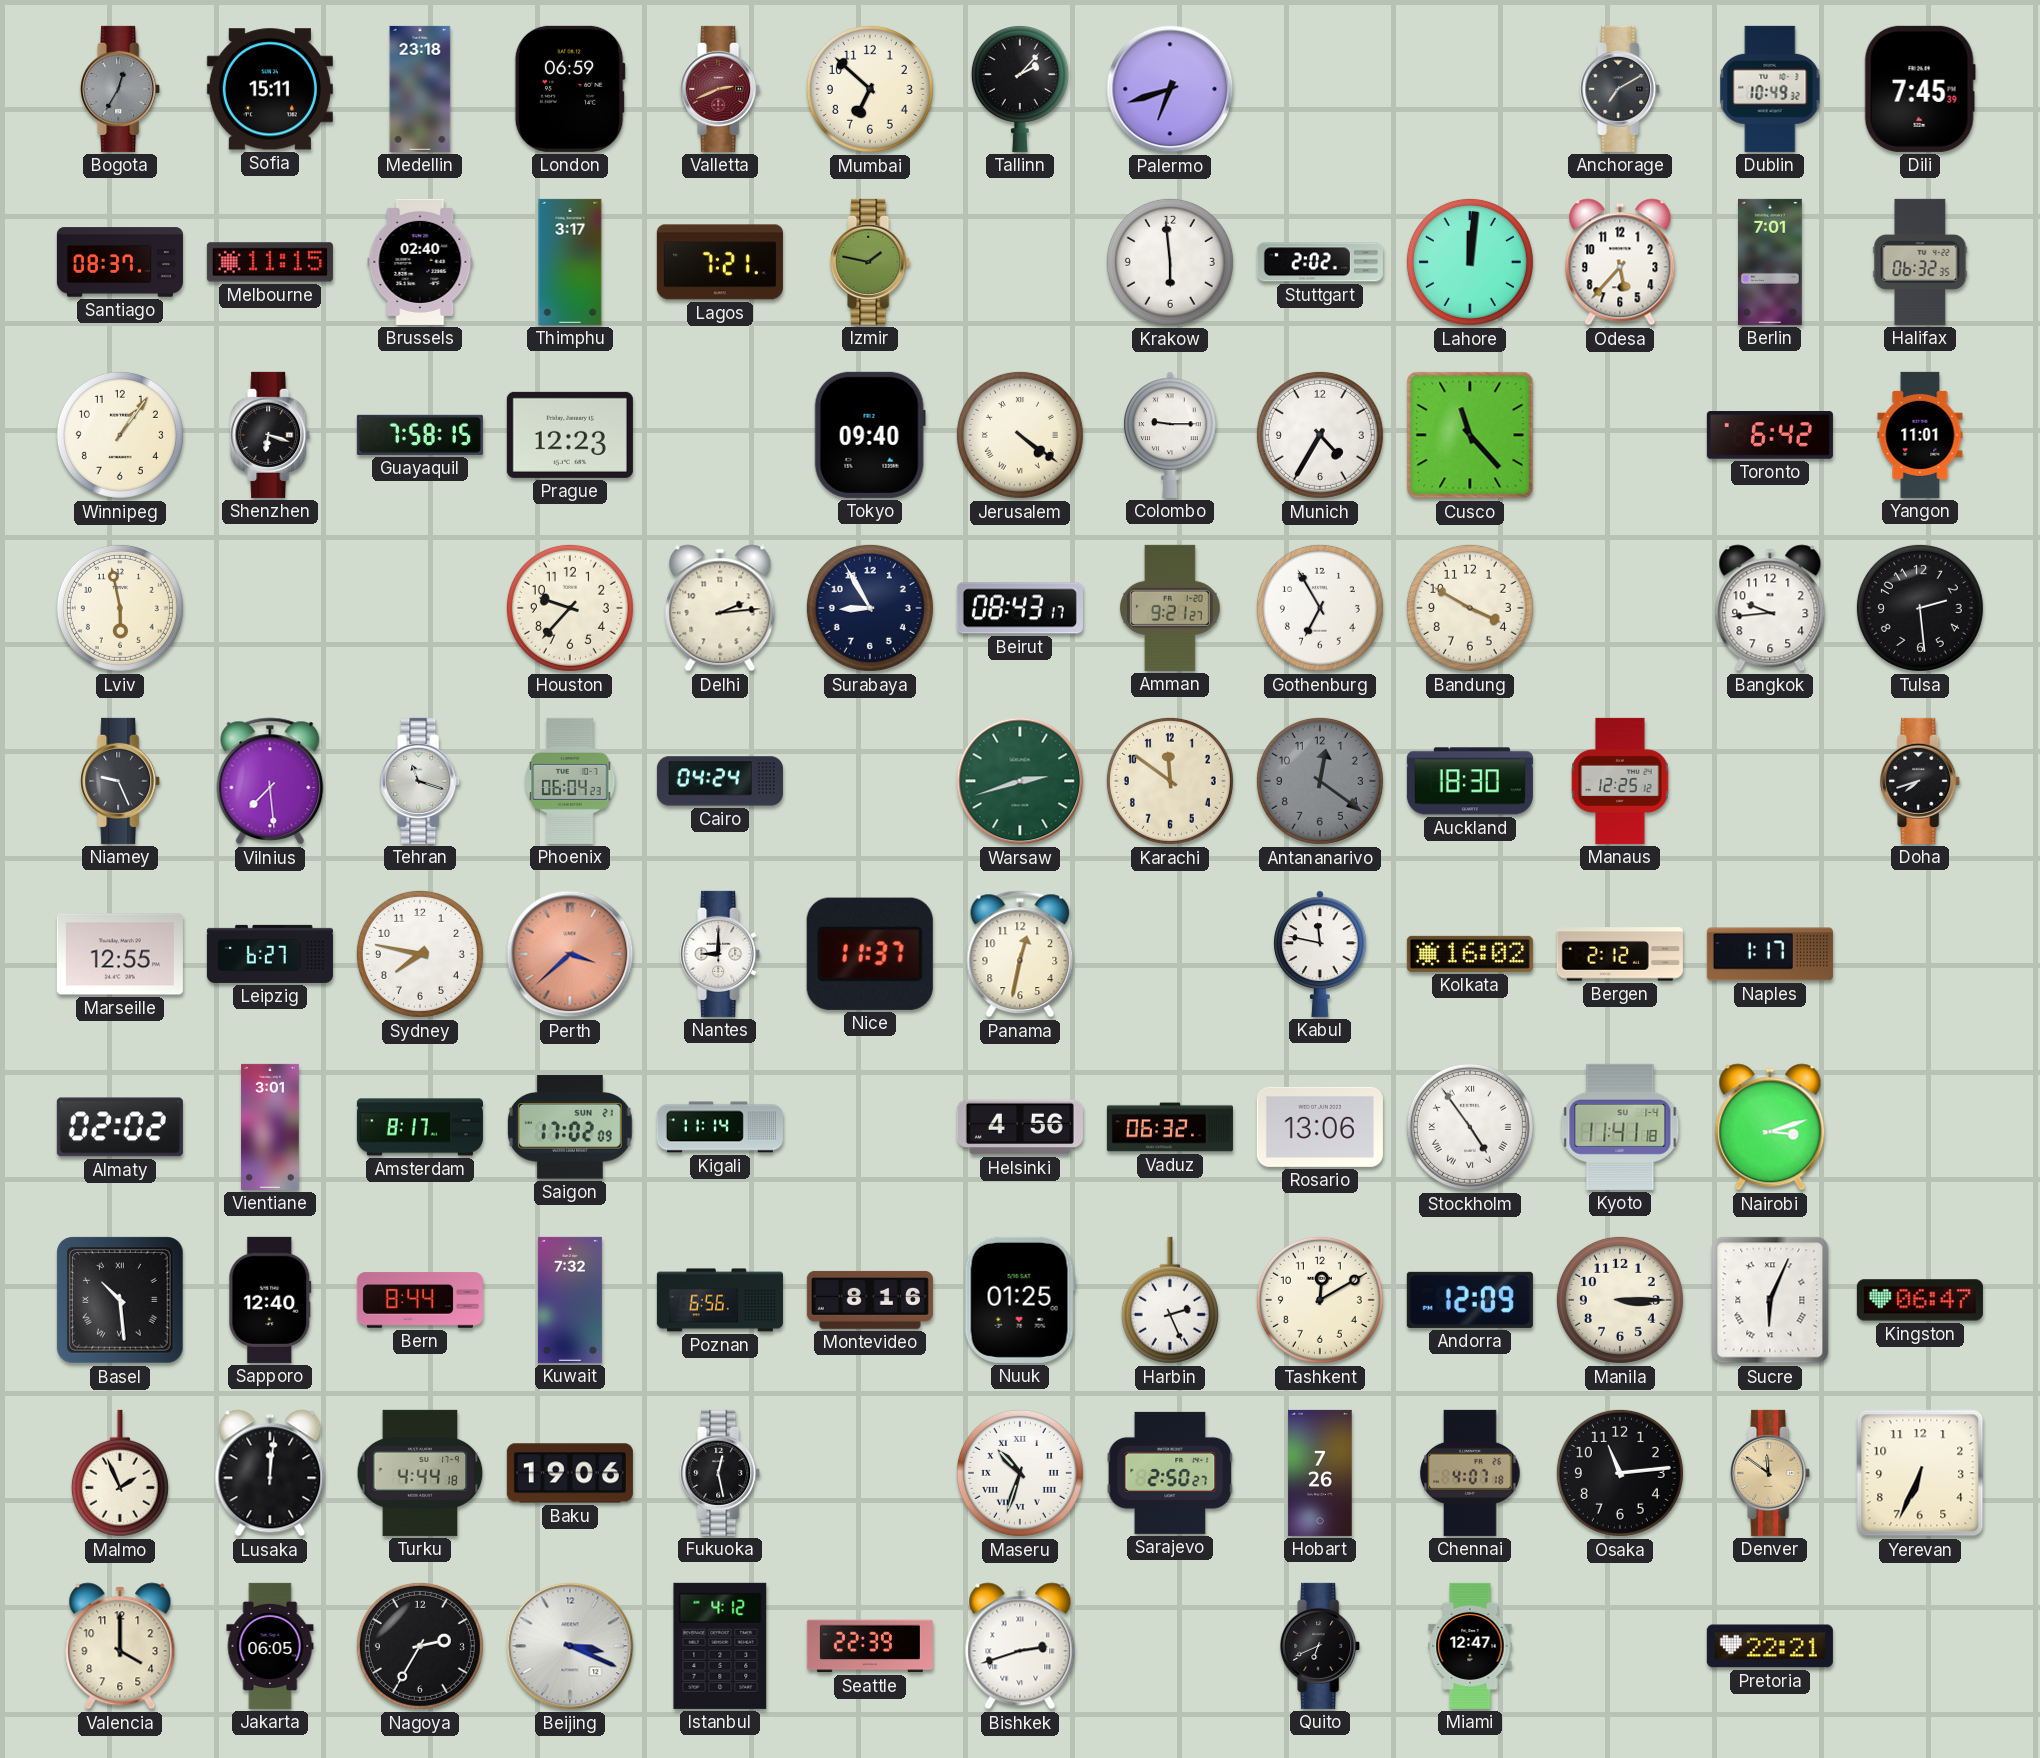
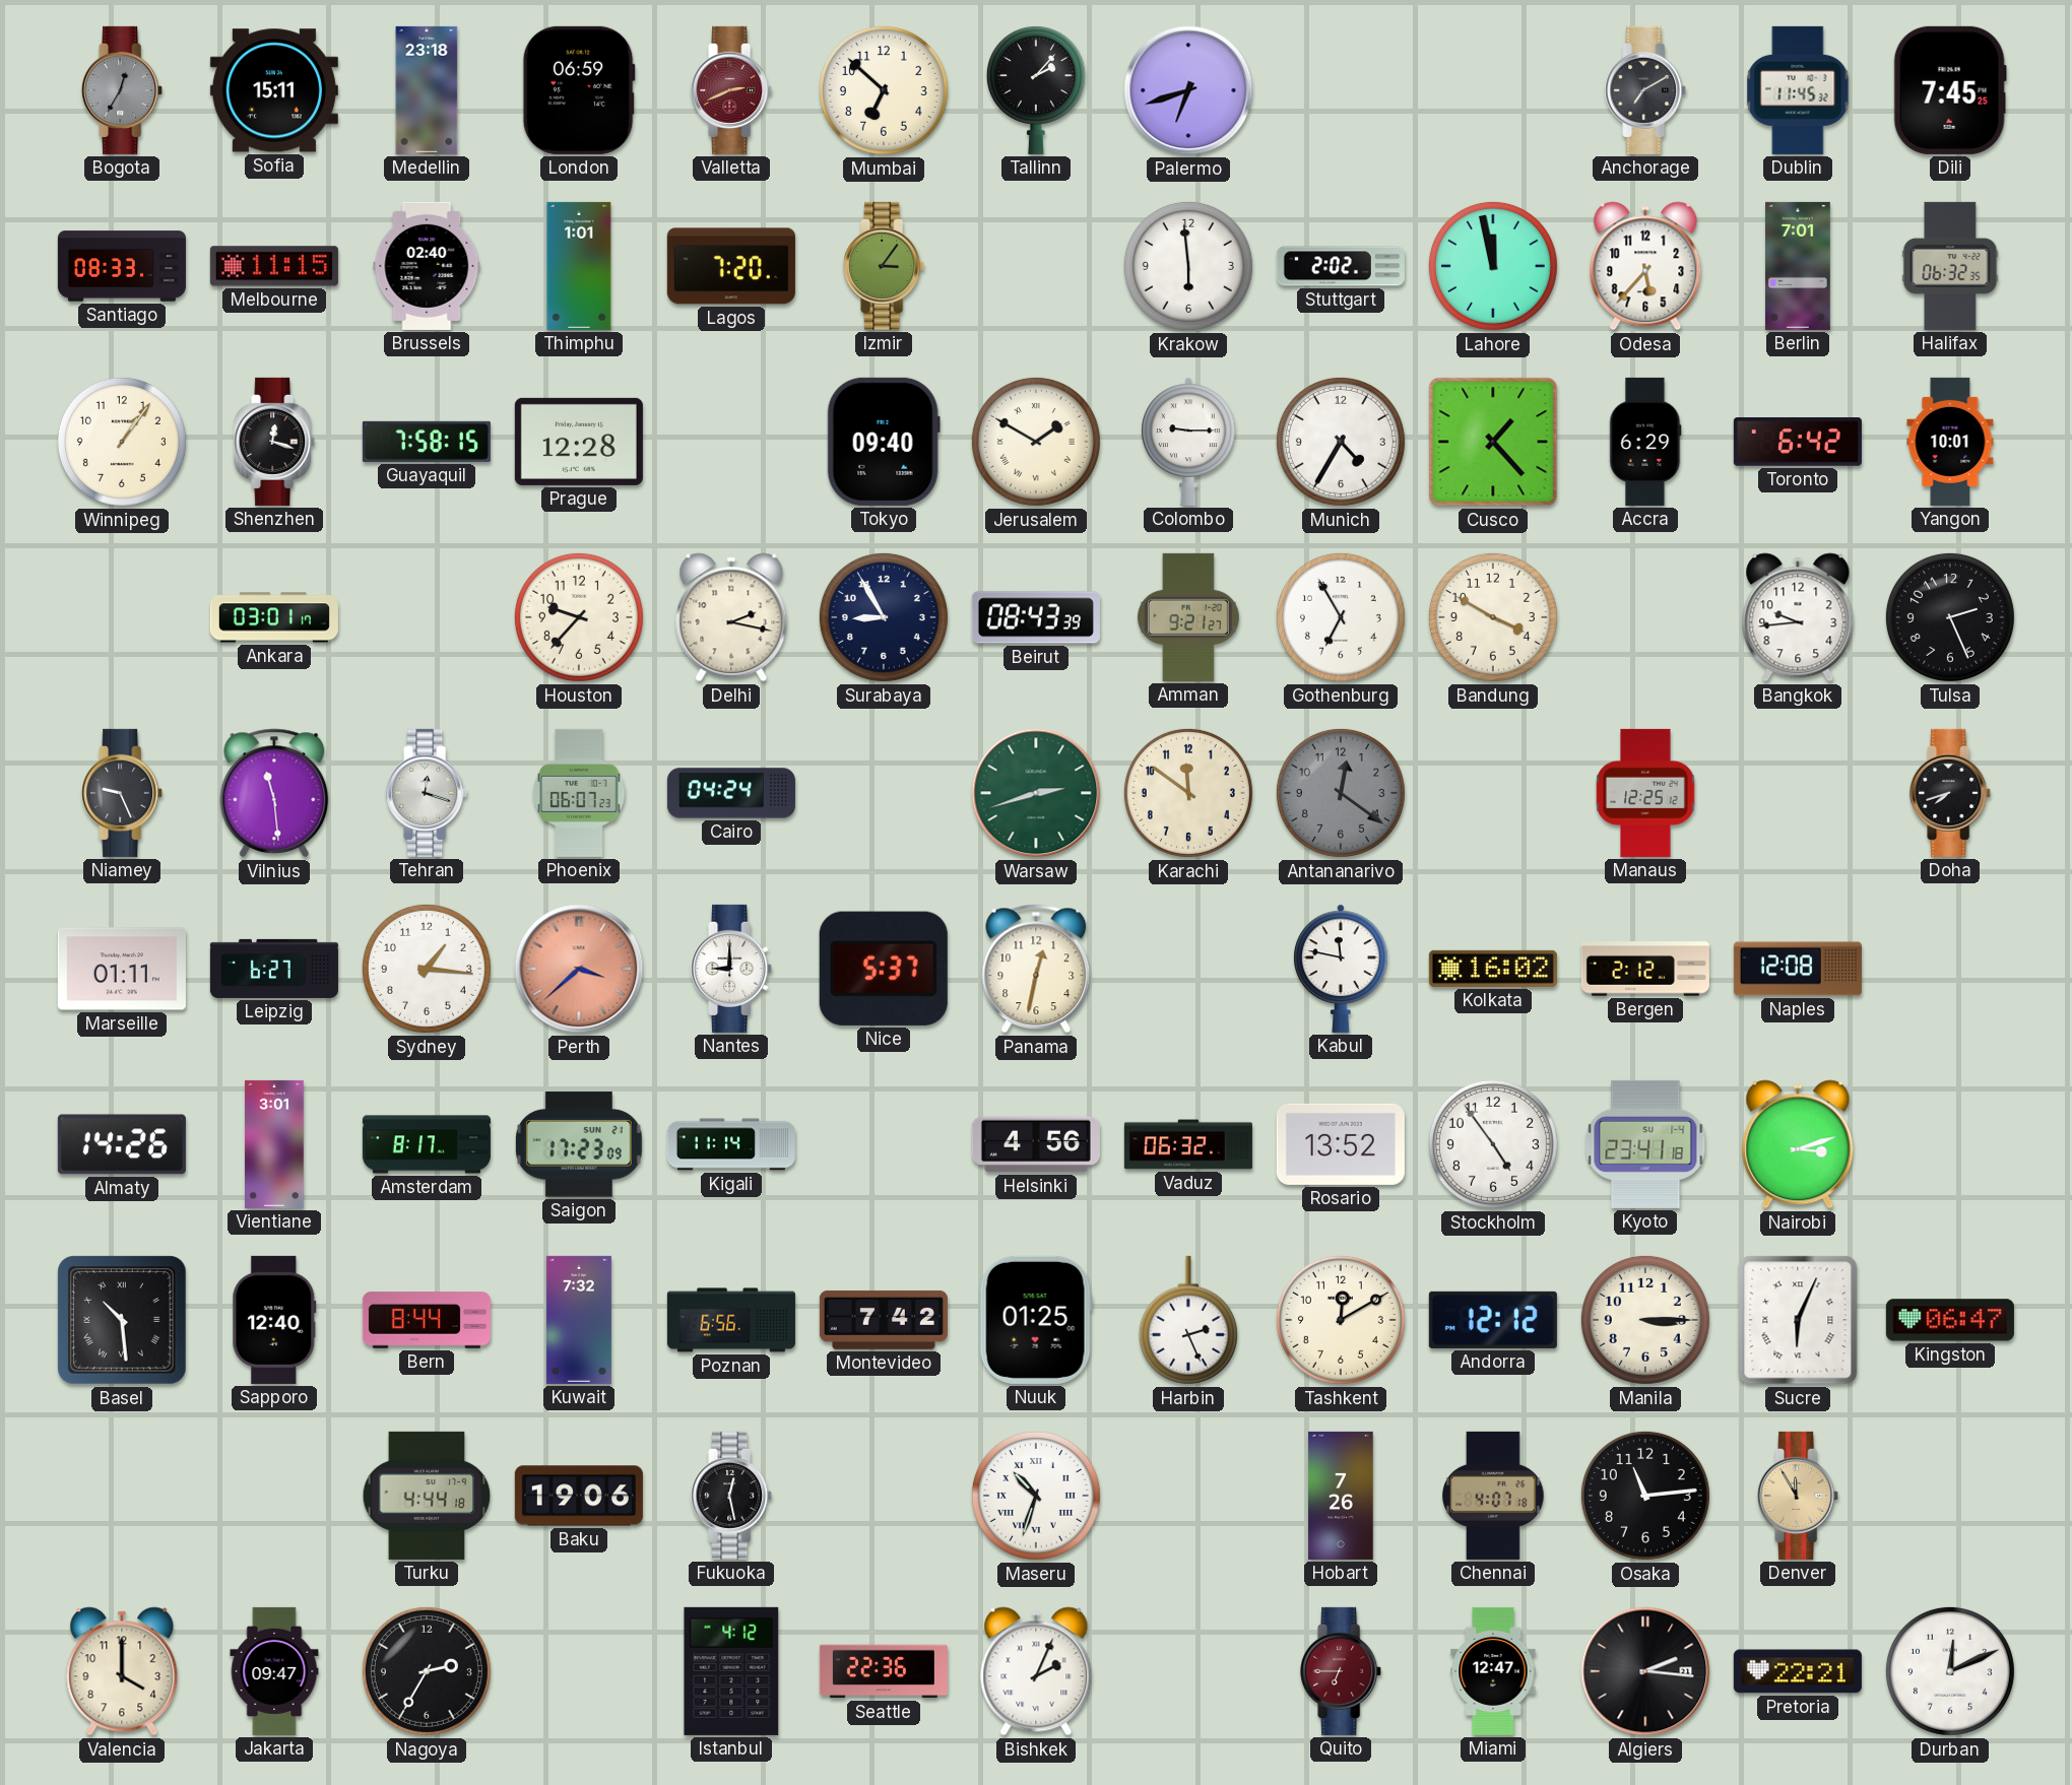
Dublin: 10:49 -> 11:45 (1798, 90)
Dili: 7:45:39 -> 7:45:25 (1950, 90)
Santiago: 08:37 -> 08:33 (122, 266)
Thimphu: 3:17 -> 1:01 (579, 266)
Lagos: 7:21 -> 7:20 (731, 266)
Izmir: 1:47 -> 3:06 (885, 266)
Lahore: 12:01 -> 11:58 (1493, 266)
Shenzhen: 6:18 -> 12:18 (275, 442)
Prague: 12:23 -> 12:28 (579, 442)
Jerusalem: 4:21 -> 1:50 (1036, 442)
Cusco: 11:23 -> 1:23 (1493, 442)
Accra: none -> 6:29 (1645, 442)
Yangon: 11:01 -> 10:01 (1950, 442)
Lviv: 5:58 -> none (120, 608)
Ankara: none -> 03:01 (274, 617)
Delhi: 2:14 -> 2:17 (731, 617)
Beirut: 08:43:17 -> 08:43:39 (1036, 617)
Tulsa: 2:29 -> 2:26 (1950, 617)
Vilnius: 7:29 -> 11:29 (274, 793)
Tehran: 11:18 -> 12:18 (428, 793)
Phoenix: 06:04 -> 06:07 (579, 793)
Auckland: 18:30 -> none (1470, 781)
Marseille: 12:55 -> 01:11 (122, 969)
Sydney: 7:47 -> 1:16 (427, 969)
Nice: 11:37 -> 5:37 (884, 969)
Naples: 1:17 -> 12:08 (1798, 969)
Almaty: 02:02 -> 14:26 (122, 1144)
Saigon: 17:02 -> 17:23 (579, 1144)
Rosario: 13:06 -> 13:52 (1341, 1144)
Stockholm numerals: Roman -> Arabic (1493, 1144)
Kyoto: 11:41 -> 23:41 (1645, 1144)
Montevideo: 8:16 -> 7:42 (884, 1320)
Andorra: 12:09 -> 12:12 (1493, 1320)
Malmo: 1:56 -> none (120, 1473)
Lusaka: 12:01 -> none (270, 1473)
Sarajevo: 2:50 -> none (1170, 1473)
Denver: 11:51 -> 11:55 (1799, 1496)
Yerevan: 6:34 -> none (1920, 1473)
Jakarta: 06:05 -> 09:47 (274, 1671)
Beijing: 3:19 -> none (570, 1646)
Seattle: 22:39 -> 22:36 (884, 1671)
Bishkek: 2:42 -> 2:04 (1036, 1671)
Quito: 6:41 -> 6:45 (1342, 1671)
Quito dial: black -> burgundy (1342, 1671)
Algiers: none -> 2:16 (1645, 1671)
Durban: none -> 12:11 (1950, 1671)
